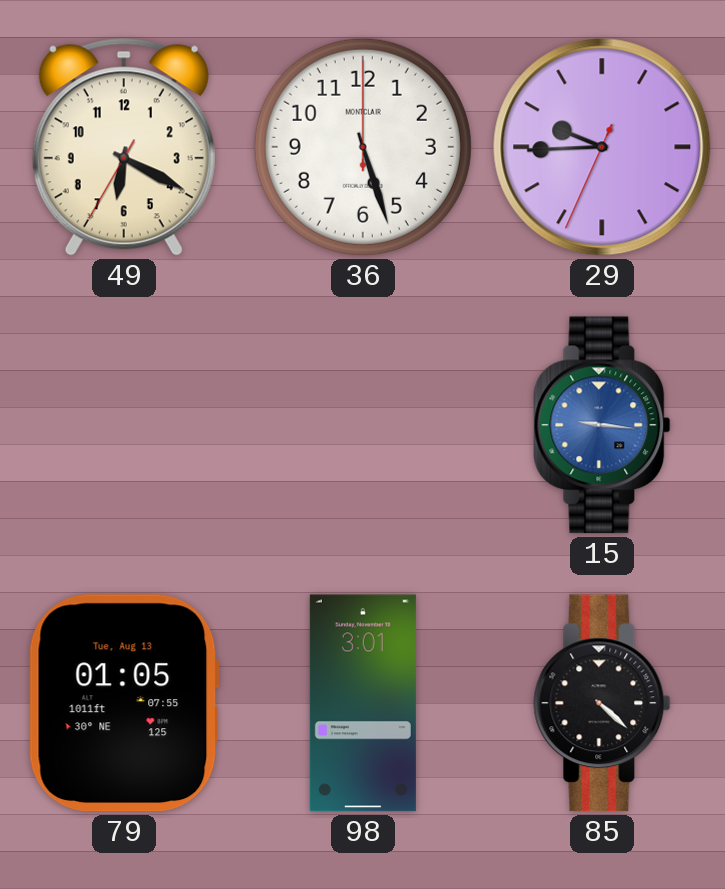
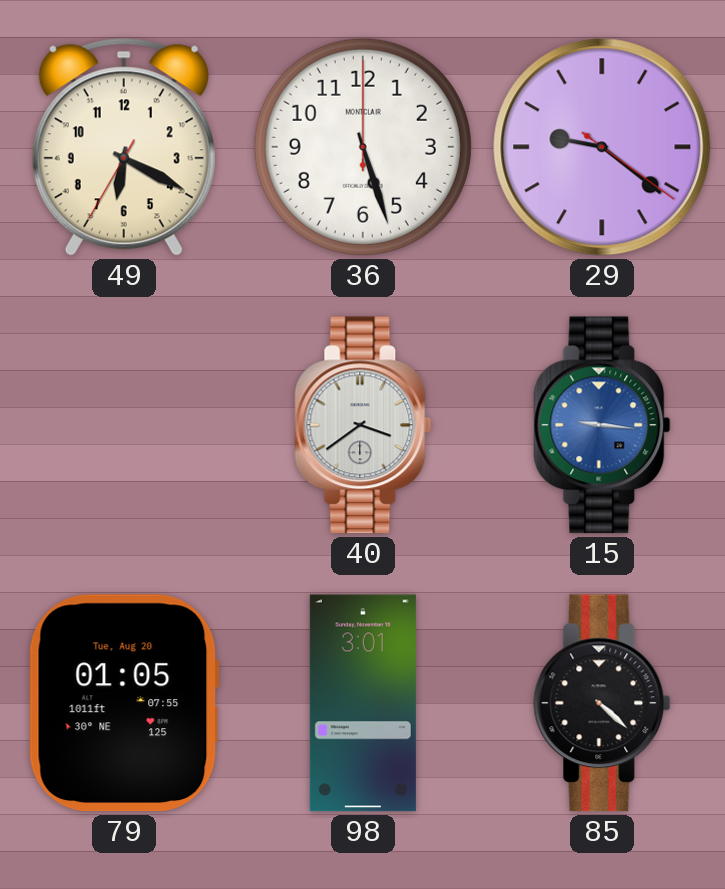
29: 9:44 -> 9:21 (602, 147)
40: none -> 3:39 (363, 425)
79 date: Tue, Aug 13 -> Tue, Aug 20 (124, 703)
